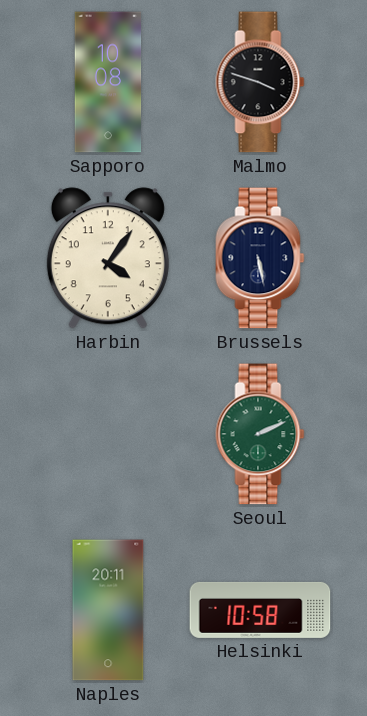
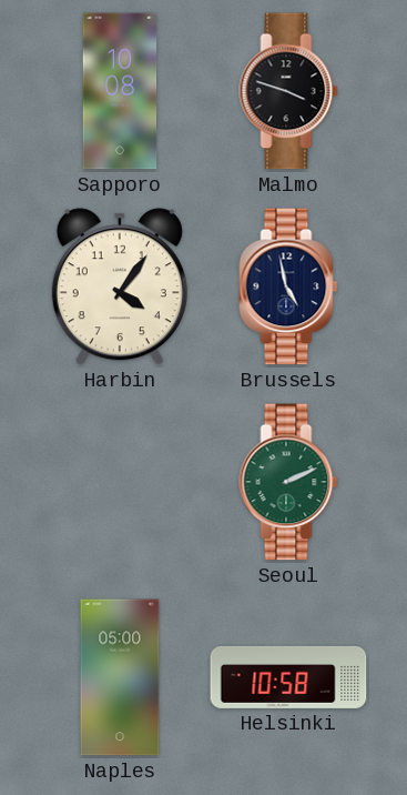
Brussels: 5:28 -> 4:58 (288, 286)
Naples: 20:11 -> 05:00 (120, 677)
